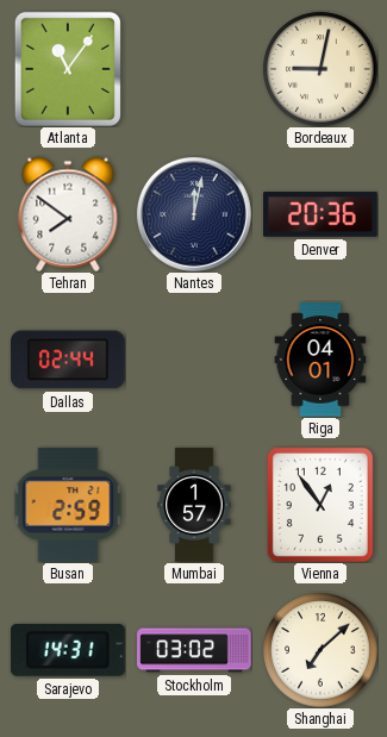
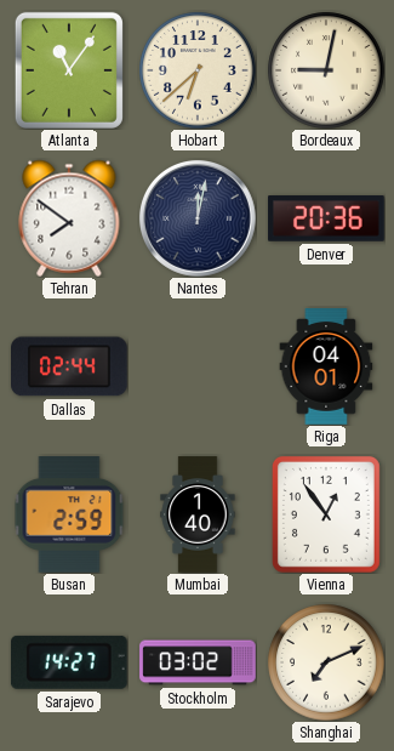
Hobart: none -> 6:38 (198, 70)
Mumbai: 1:57 -> 1:40 (198, 514)
Sarajevo: 14:31 -> 14:27 (69, 662)
Shanghai: 7:08 -> 7:11 (326, 662)
